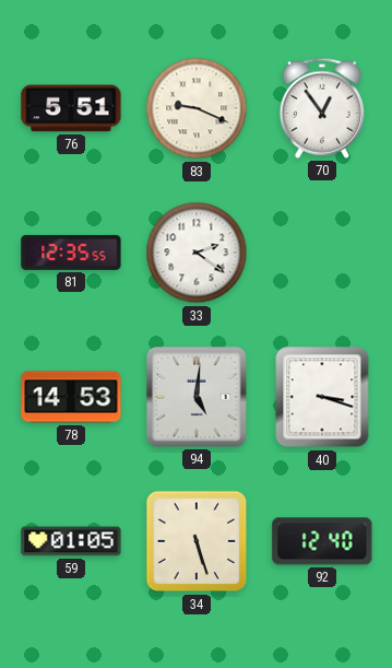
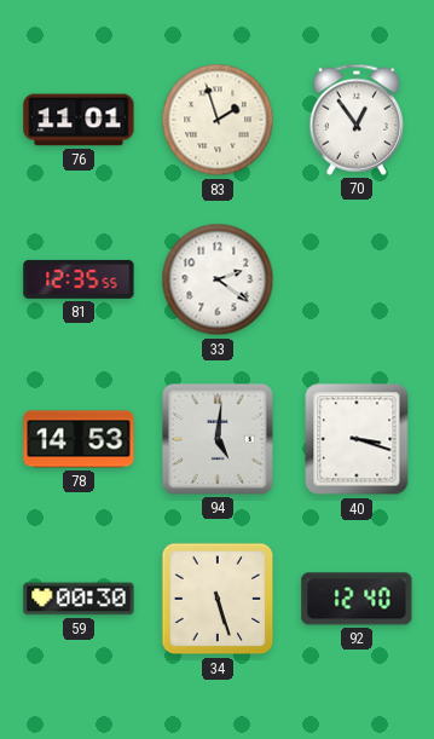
76: 5:51 -> 11:01 (79, 120)
83: 9:19 -> 1:57 (218, 120)
59: 01:05 -> 00:30 (79, 599)
